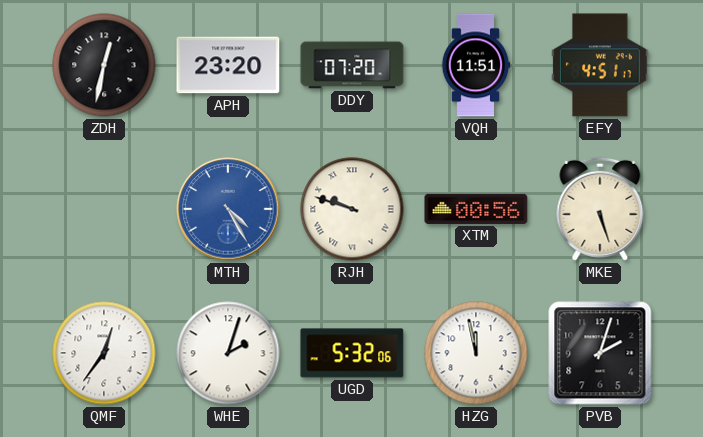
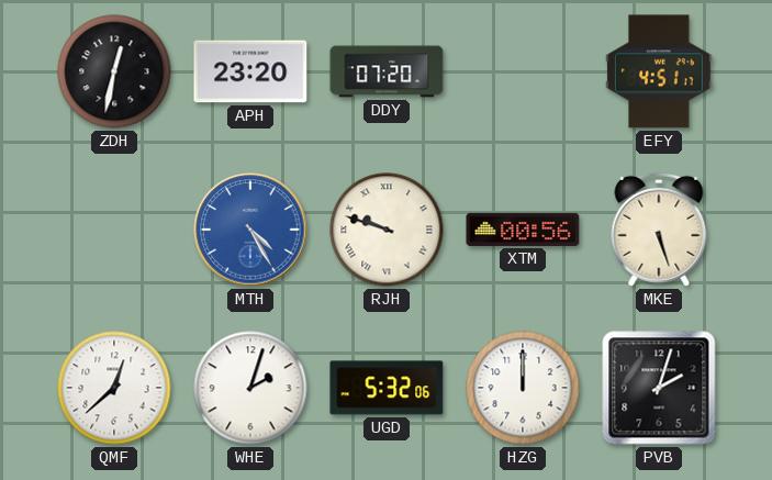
VQH: 11:51 -> none (476, 65)
QMF: 12:36 -> 12:38 (114, 388)
HZG: 11:58 -> 12:00 (523, 388)
